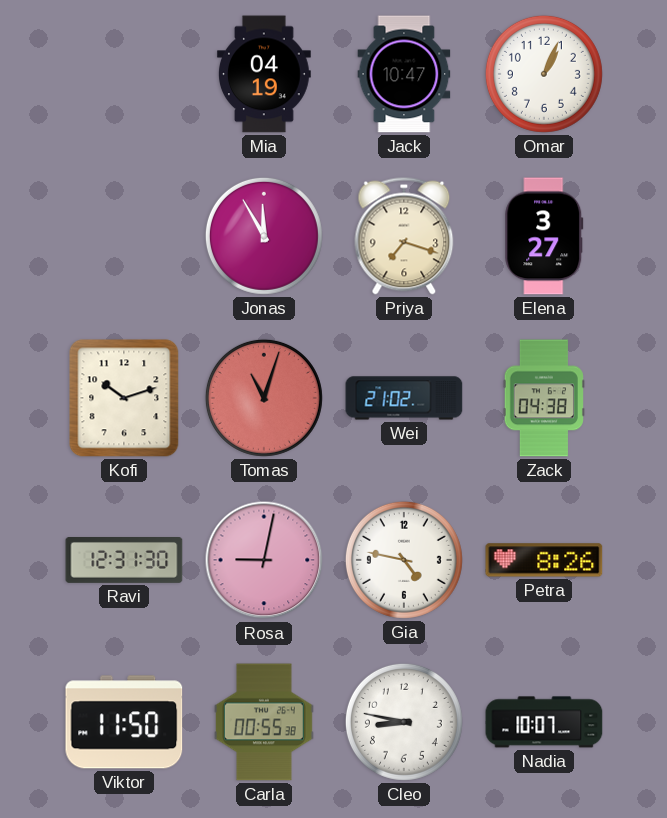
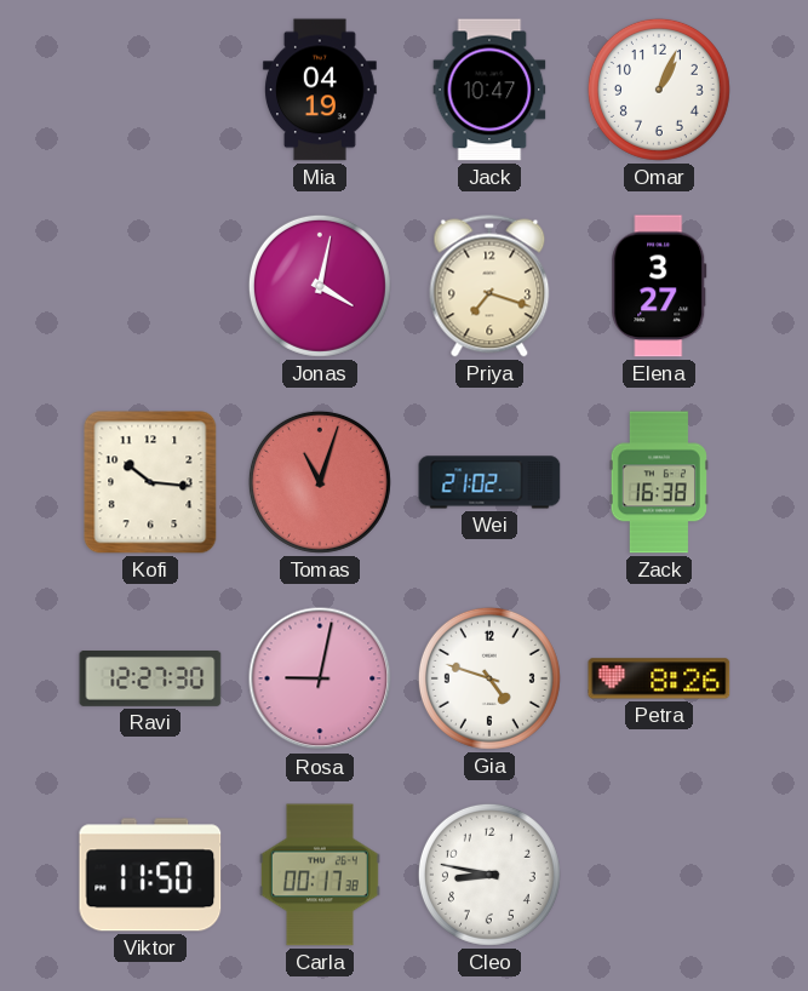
Jonas: 11:55 -> 4:02 (320, 286)
Kofi: 10:12 -> 10:16 (150, 482)
Zack: 04:38 -> 16:38 (659, 482)
Ravi: 12:31 -> 12:27 (150, 680)
Gia: 4:47 -> 4:48 (489, 678)
Carla: 00:55 -> 00:17 (320, 875)
Nadia: 10:07 -> none (544, 722)
